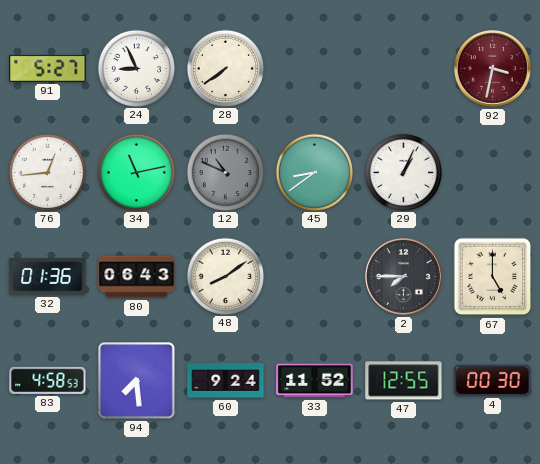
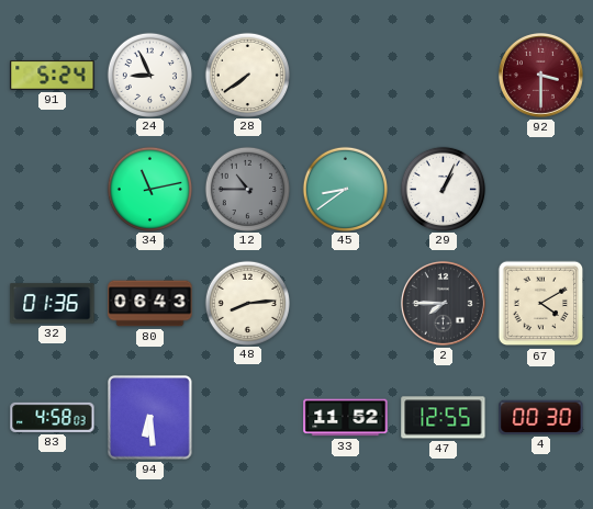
91: 5:27 -> 5:24 (53, 75)
92: 3:32 -> 3:30 (540, 75)
76: 12:44 -> none (47, 172)
12: 10:49 -> 10:45 (247, 189)
48: 8:09 -> 8:14 (247, 303)
67: 5:00 -> 4:10 (541, 304)
83: 4:58:53 -> 4:58:03 (53, 417)
94: 7:29 -> 6:29 (150, 418)
60: 9:24 -> none (226, 381)
